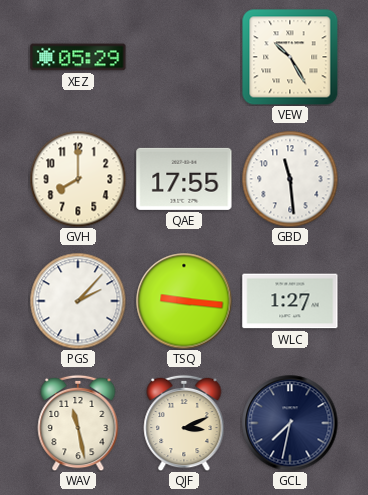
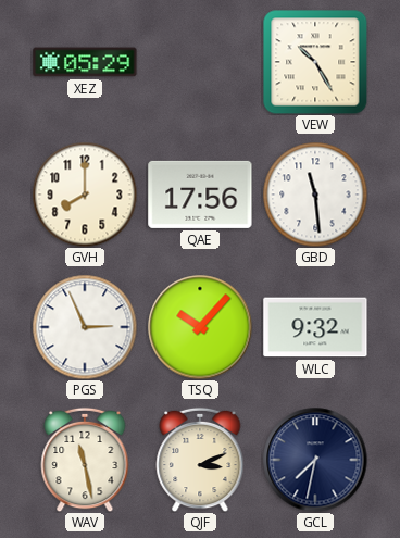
QAE: 17:55 -> 17:56 (200, 195)
PGS: 2:07 -> 2:56 (85, 327)
TSQ: 9:16 -> 10:07 (200, 327)
WLC: 1:27 -> 9:32 (315, 327)
